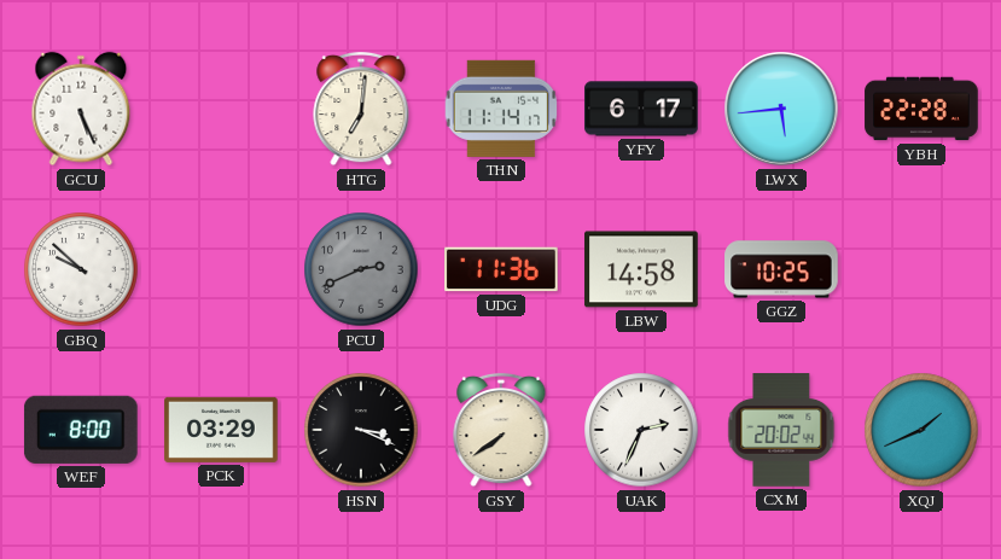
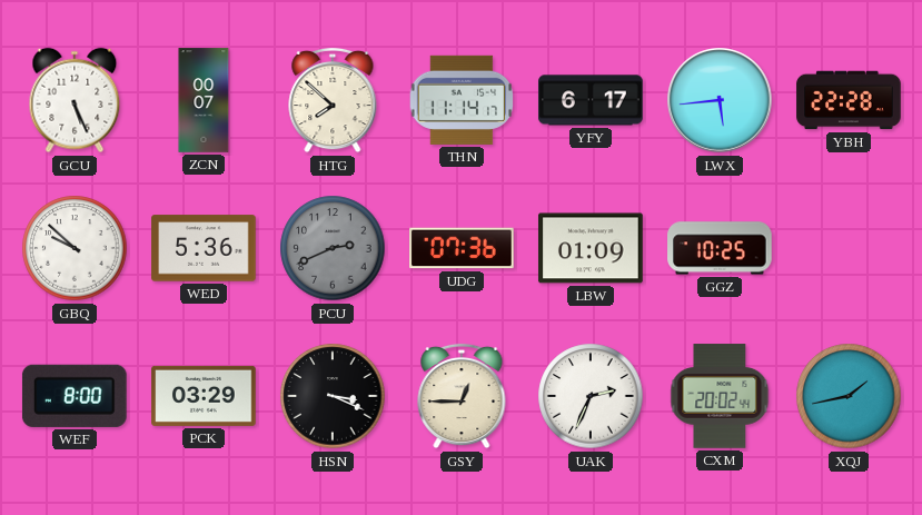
ZCN: none -> 00:07 (204, 100)
HTG: 7:01 -> 7:52 (333, 100)
WED: none -> 5:36 (204, 248)
UDG: 11:36 -> 07:36 (462, 248)
LBW: 14:58 -> 01:09 (591, 248)
GSY: 7:39 -> 12:45 (462, 396)
XQJ: 1:41 -> 1:43 (849, 396)
